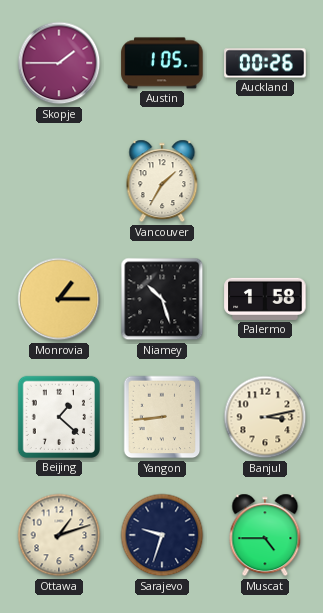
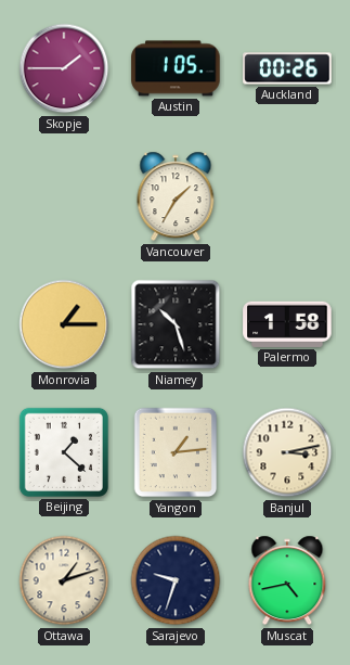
Yangon: 8:44 -> 1:14 (176, 452)
Muscat: 4:45 -> 4:43 (287, 580)
